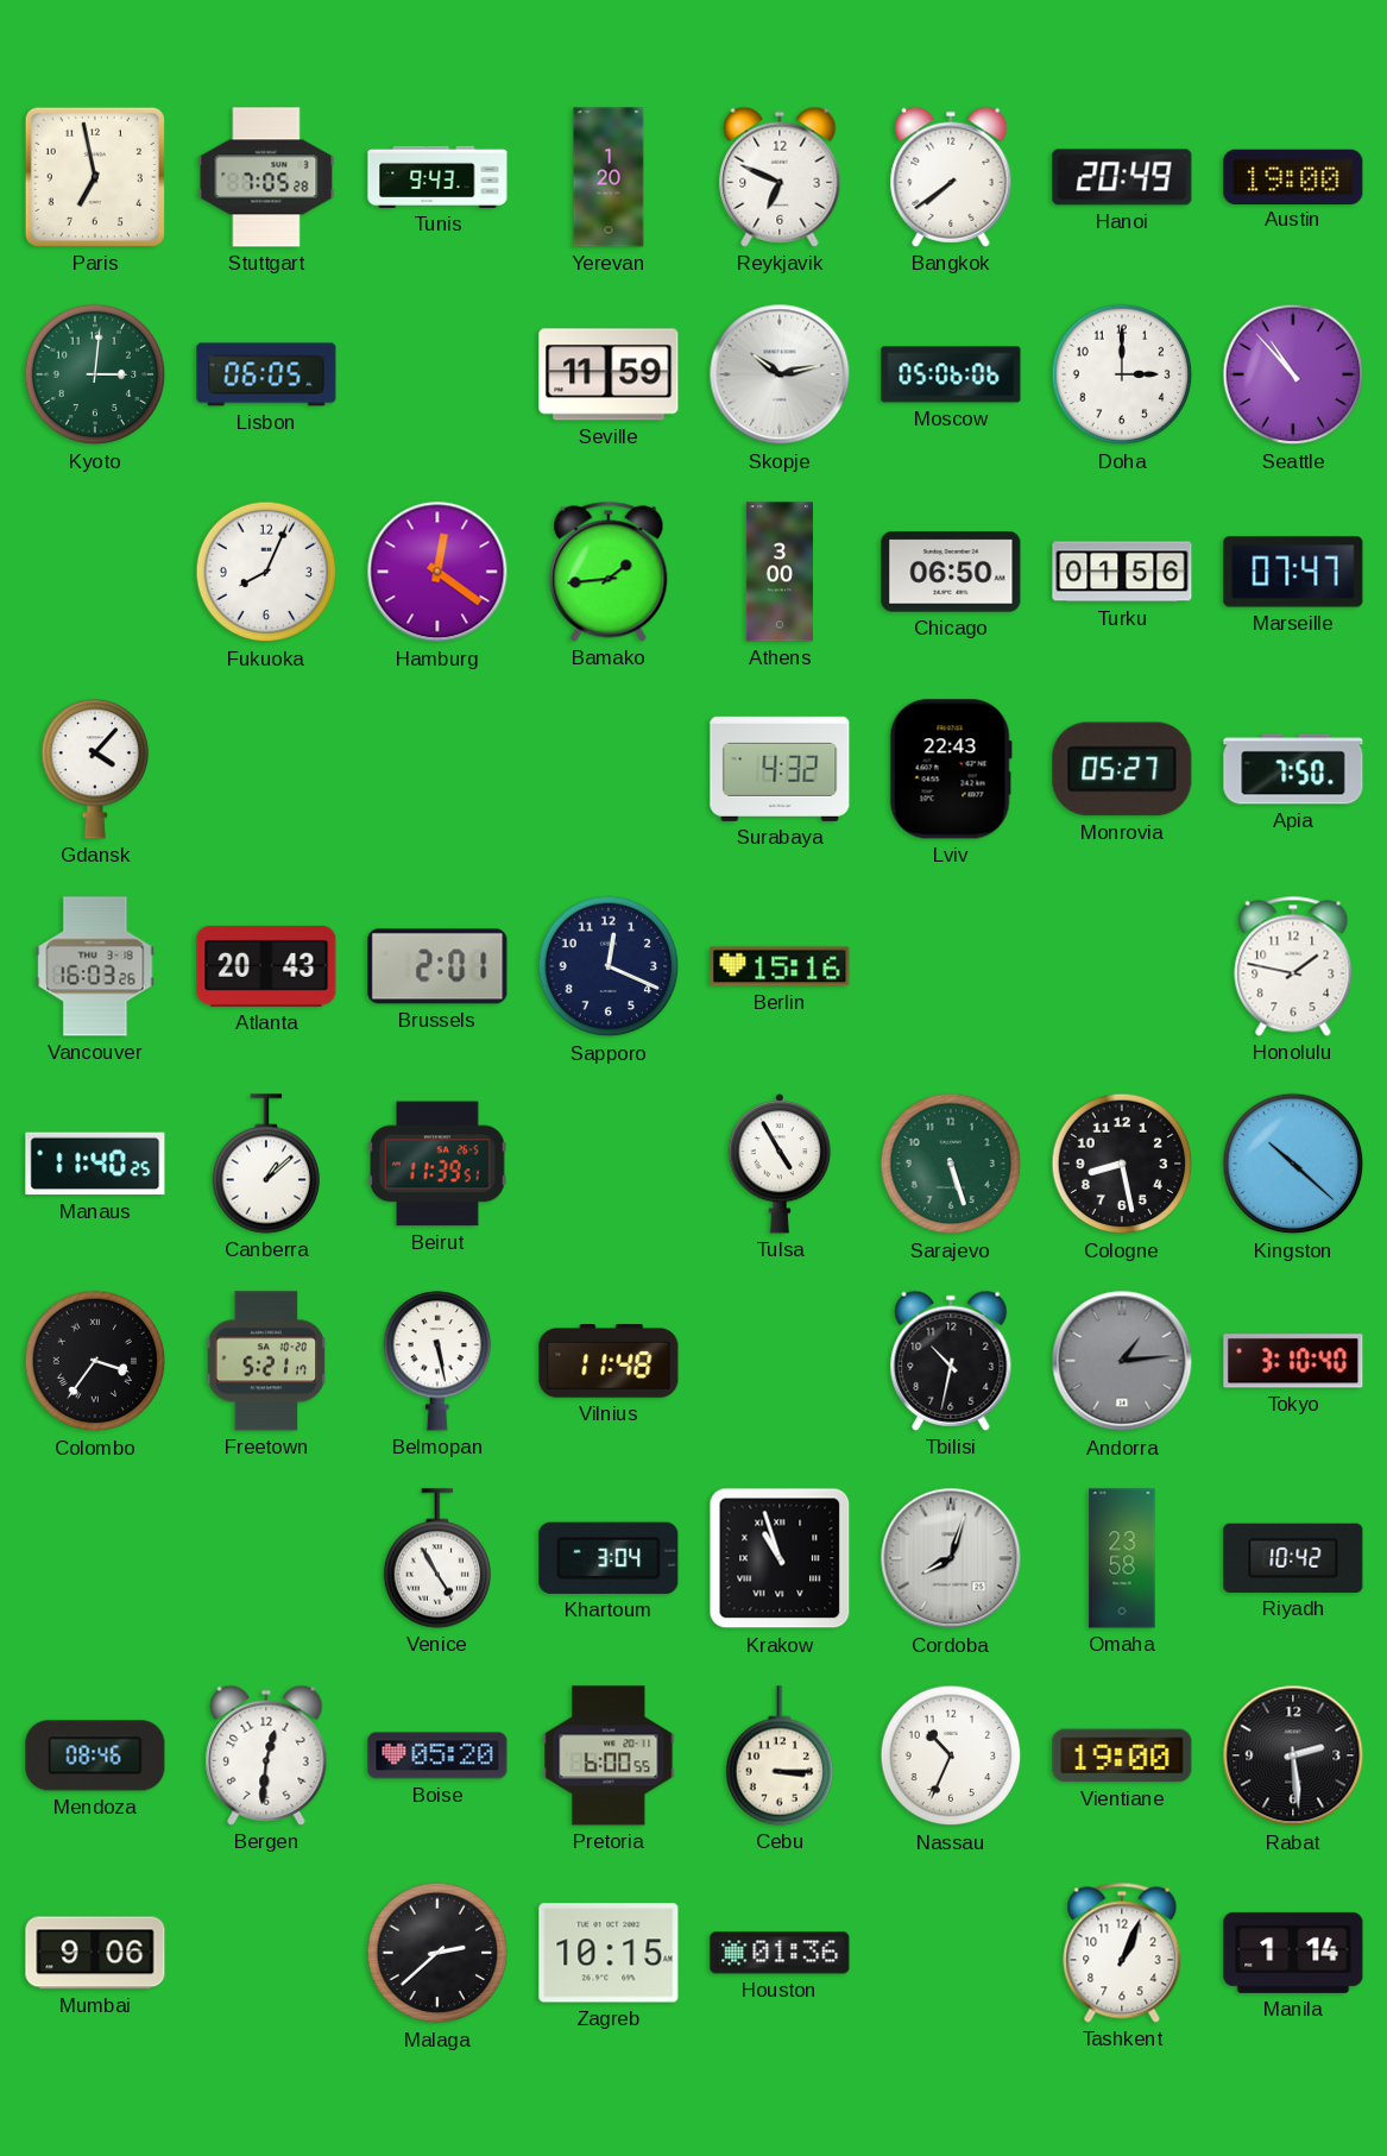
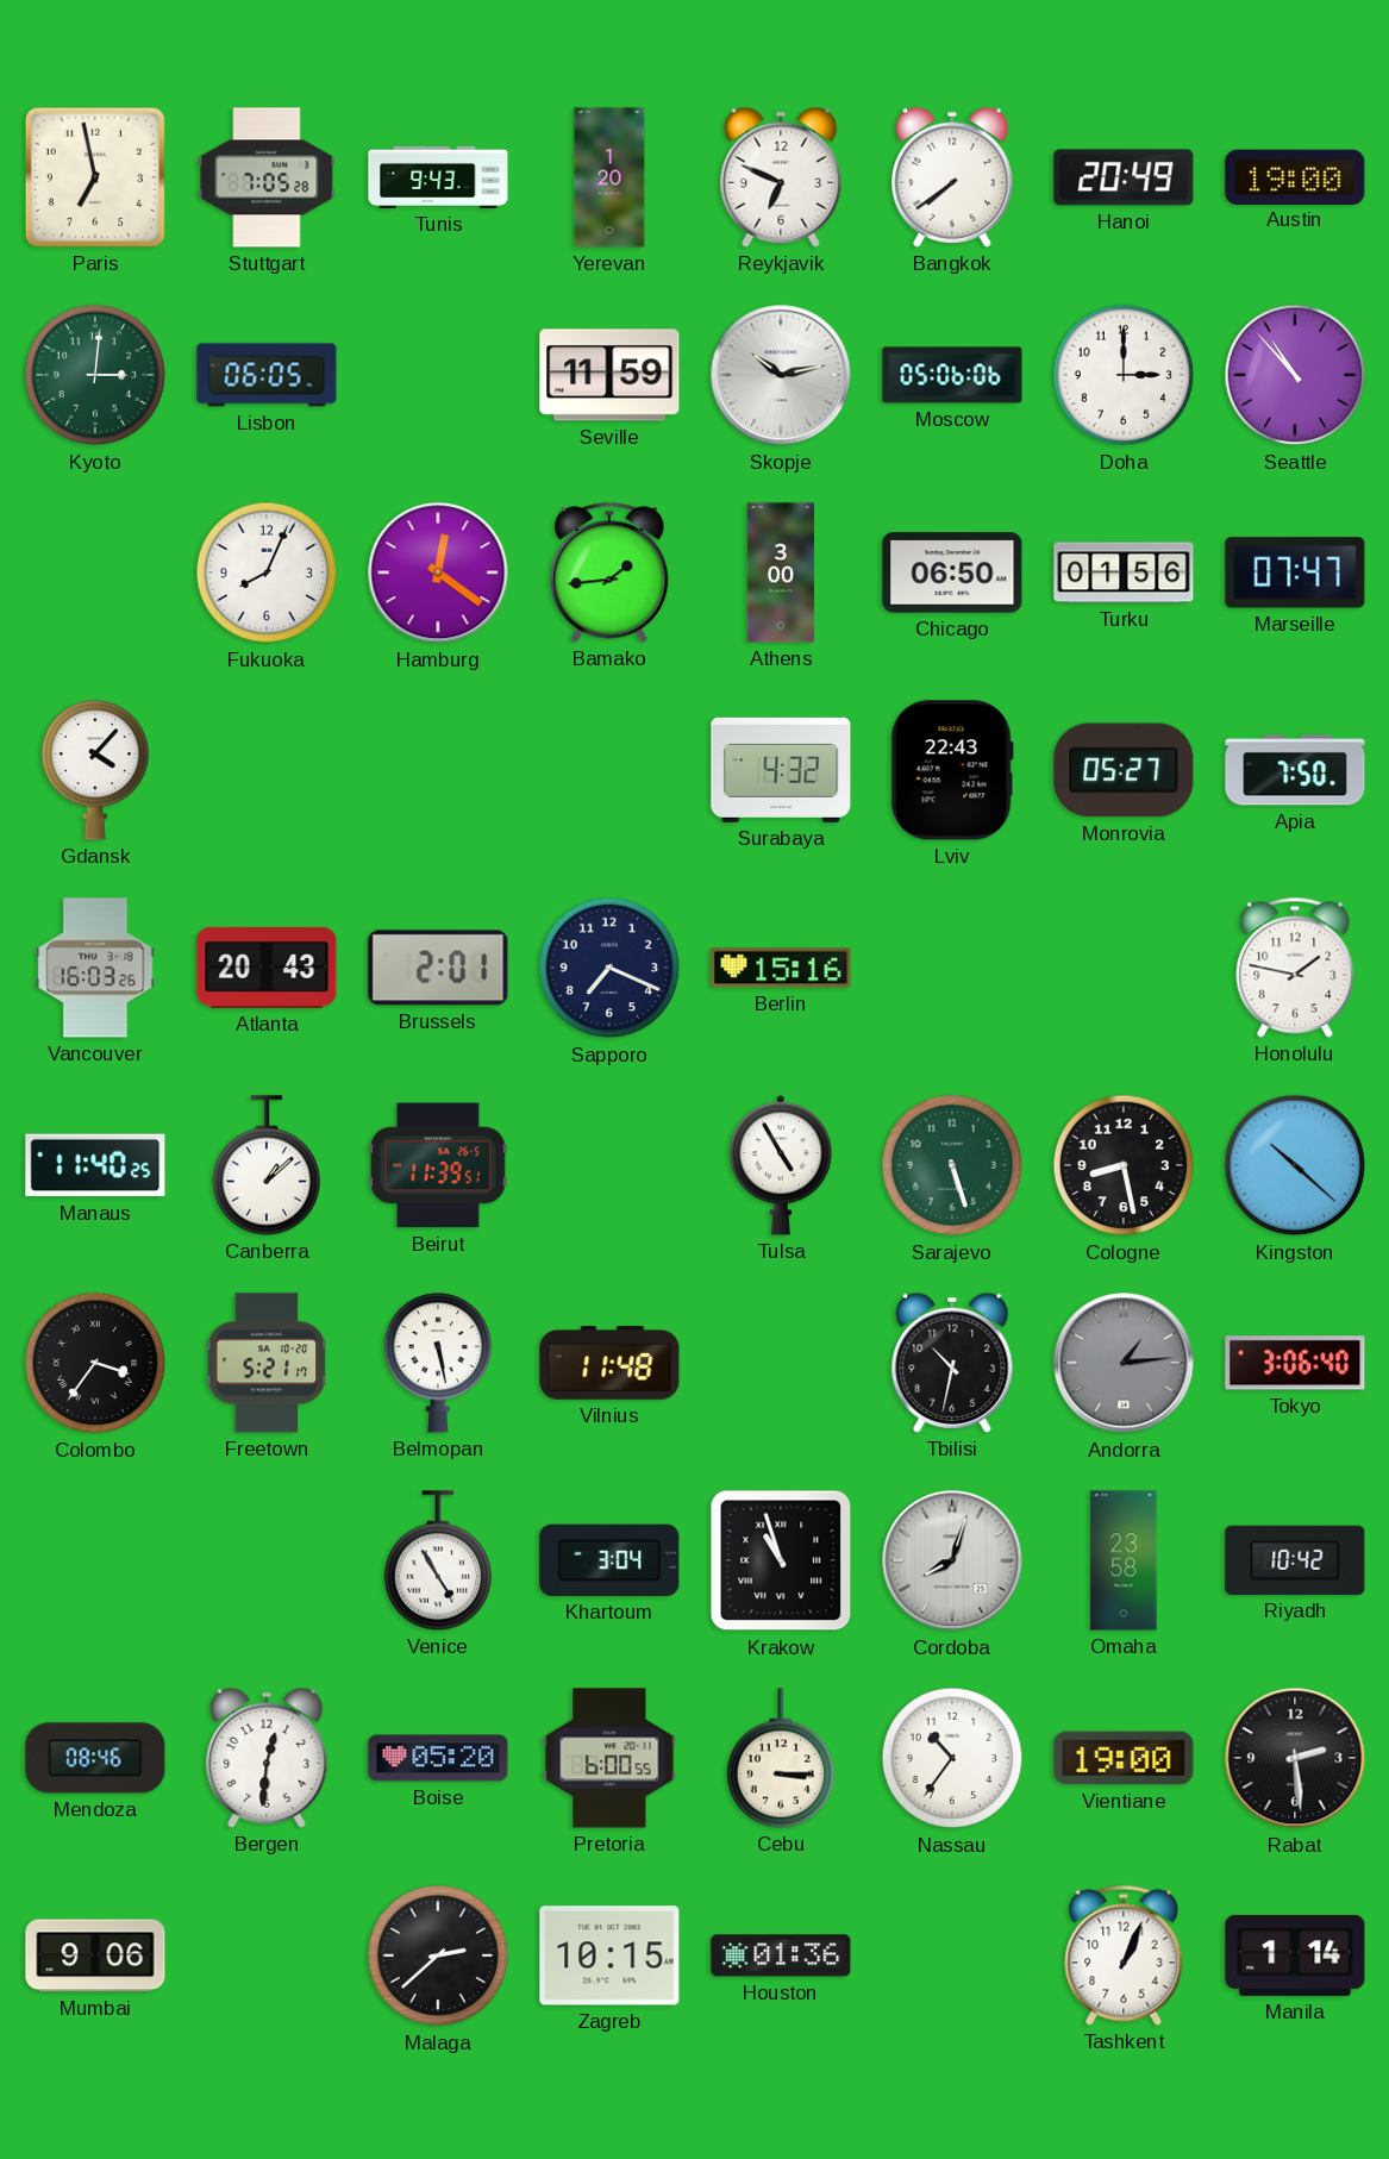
Sapporo: 12:19 -> 7:19 (609, 968)
Tokyo: 3:10 -> 3:06 (1295, 1363)
Nassau: 10:34 -> 10:36 (952, 1758)
